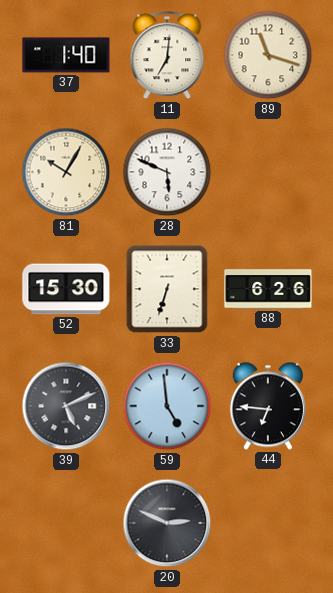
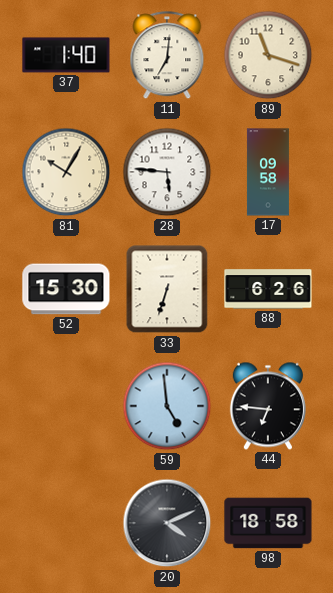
28: 5:49 -> 5:46 (167, 172)
17: none -> 09:58 (268, 172)
39: 5:11 -> none (66, 406)
20: 2:49 -> 4:11 (167, 523)
98: none -> 18:58 (268, 523)
